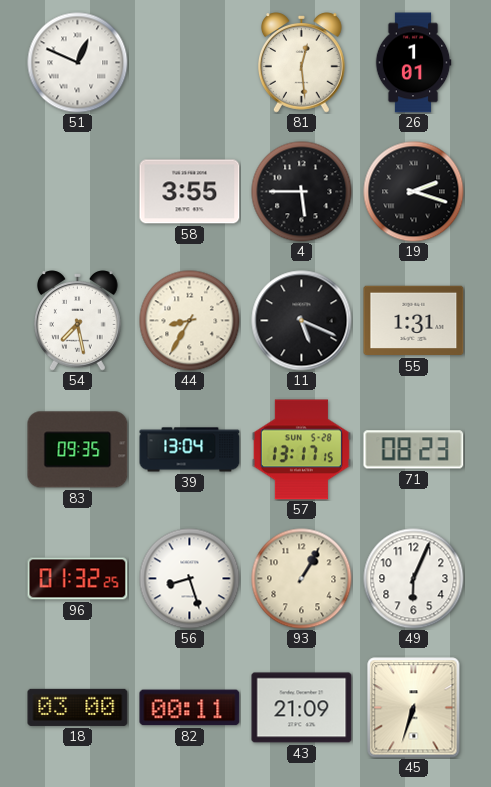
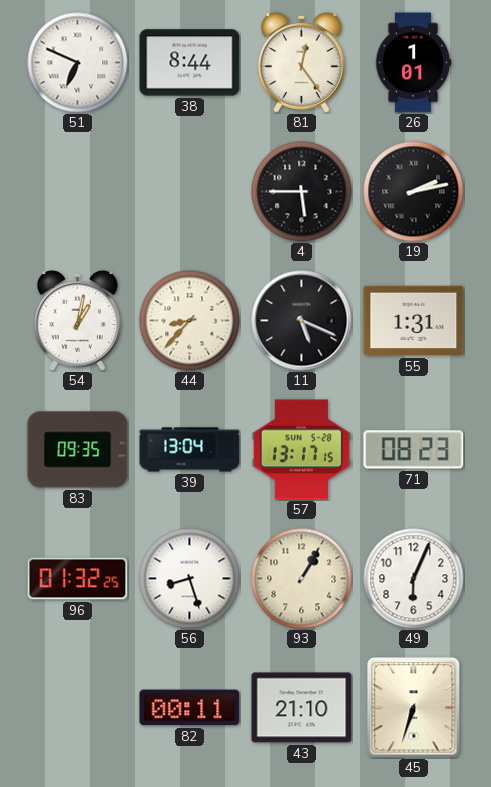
51: 12:49 -> 6:49 (78, 63)
38: none -> 8:44 (190, 63)
81: 12:29 -> 12:24 (302, 63)
58: 3:55 -> none (190, 192)
19: 2:18 -> 2:13 (414, 192)
54: 7:28 -> 1:02 (78, 321)
44: 8:35 -> 8:37 (190, 321)
18: 03:00 -> none (78, 707)
43: 21:09 -> 21:10 (302, 708)
